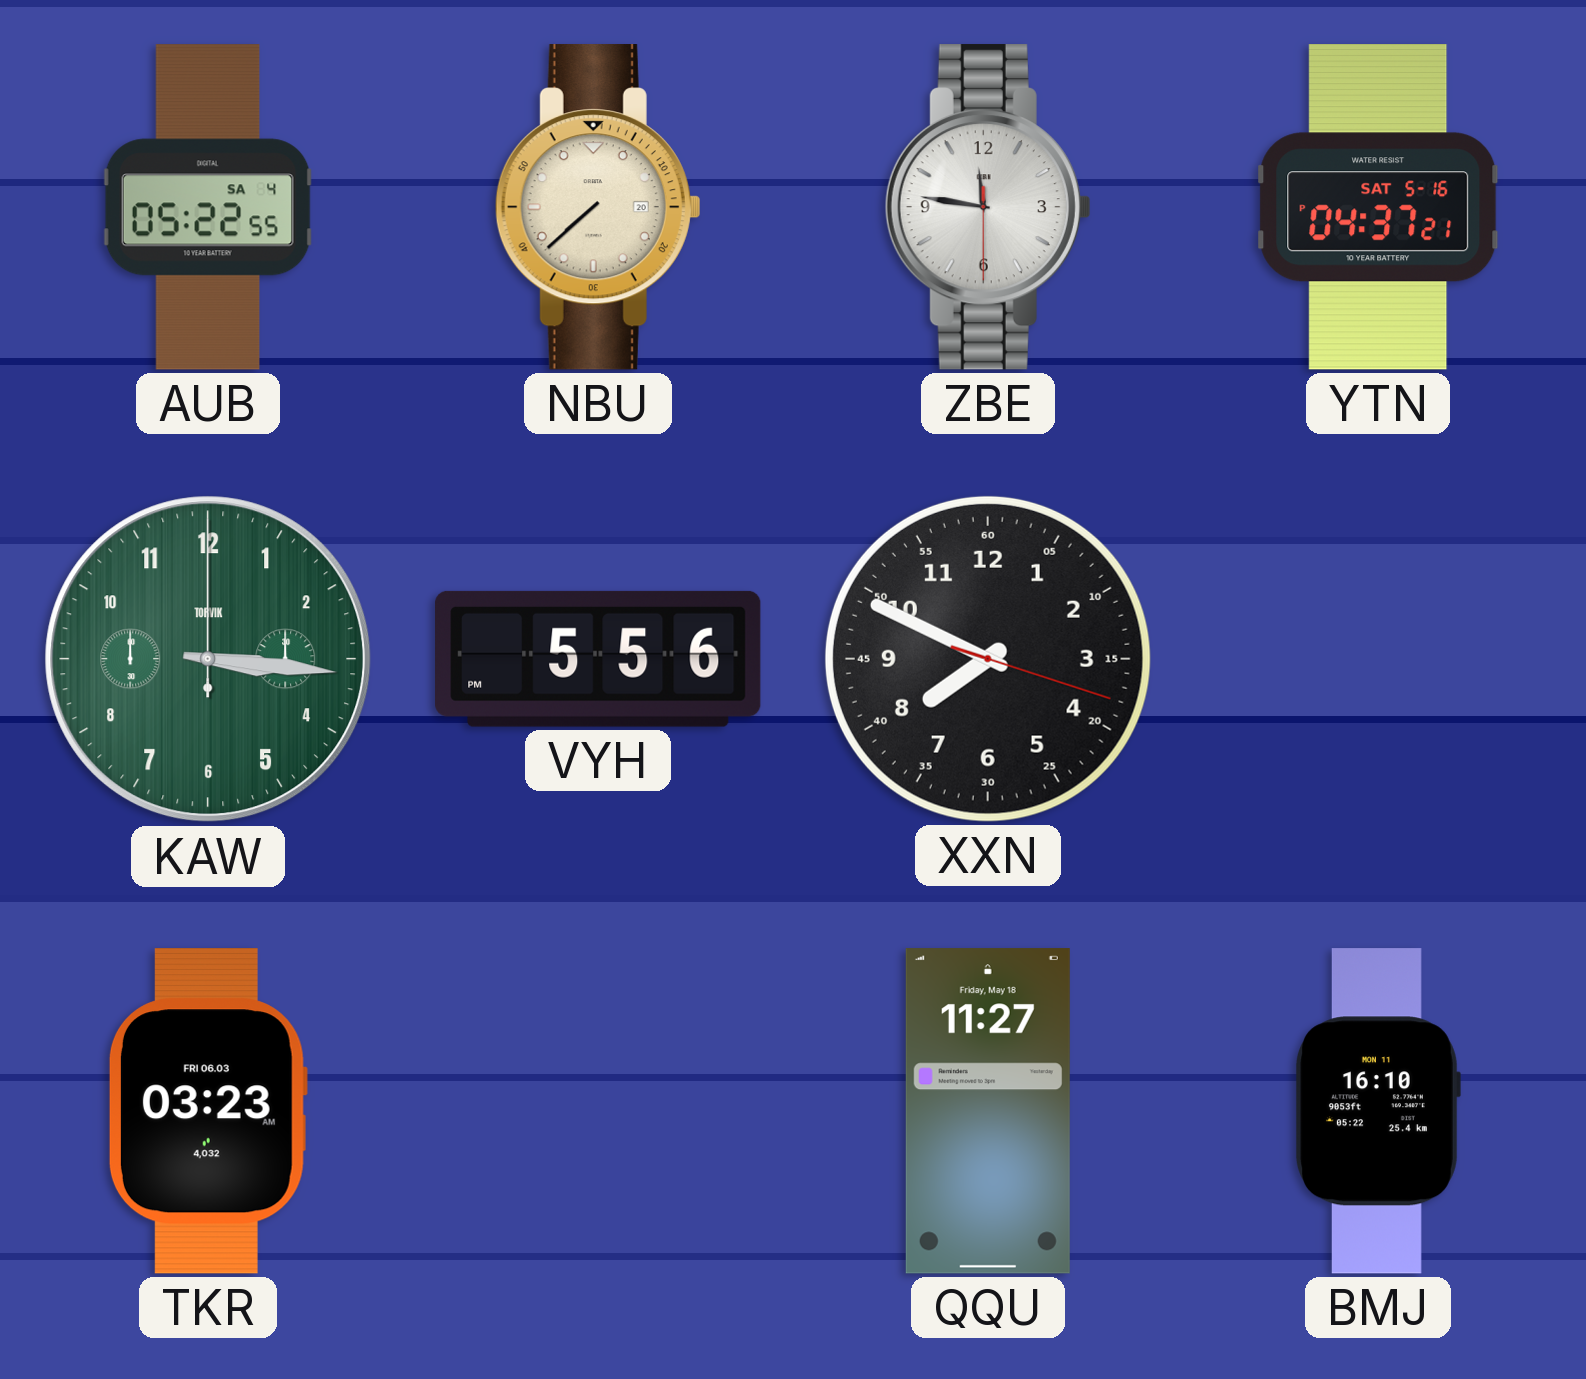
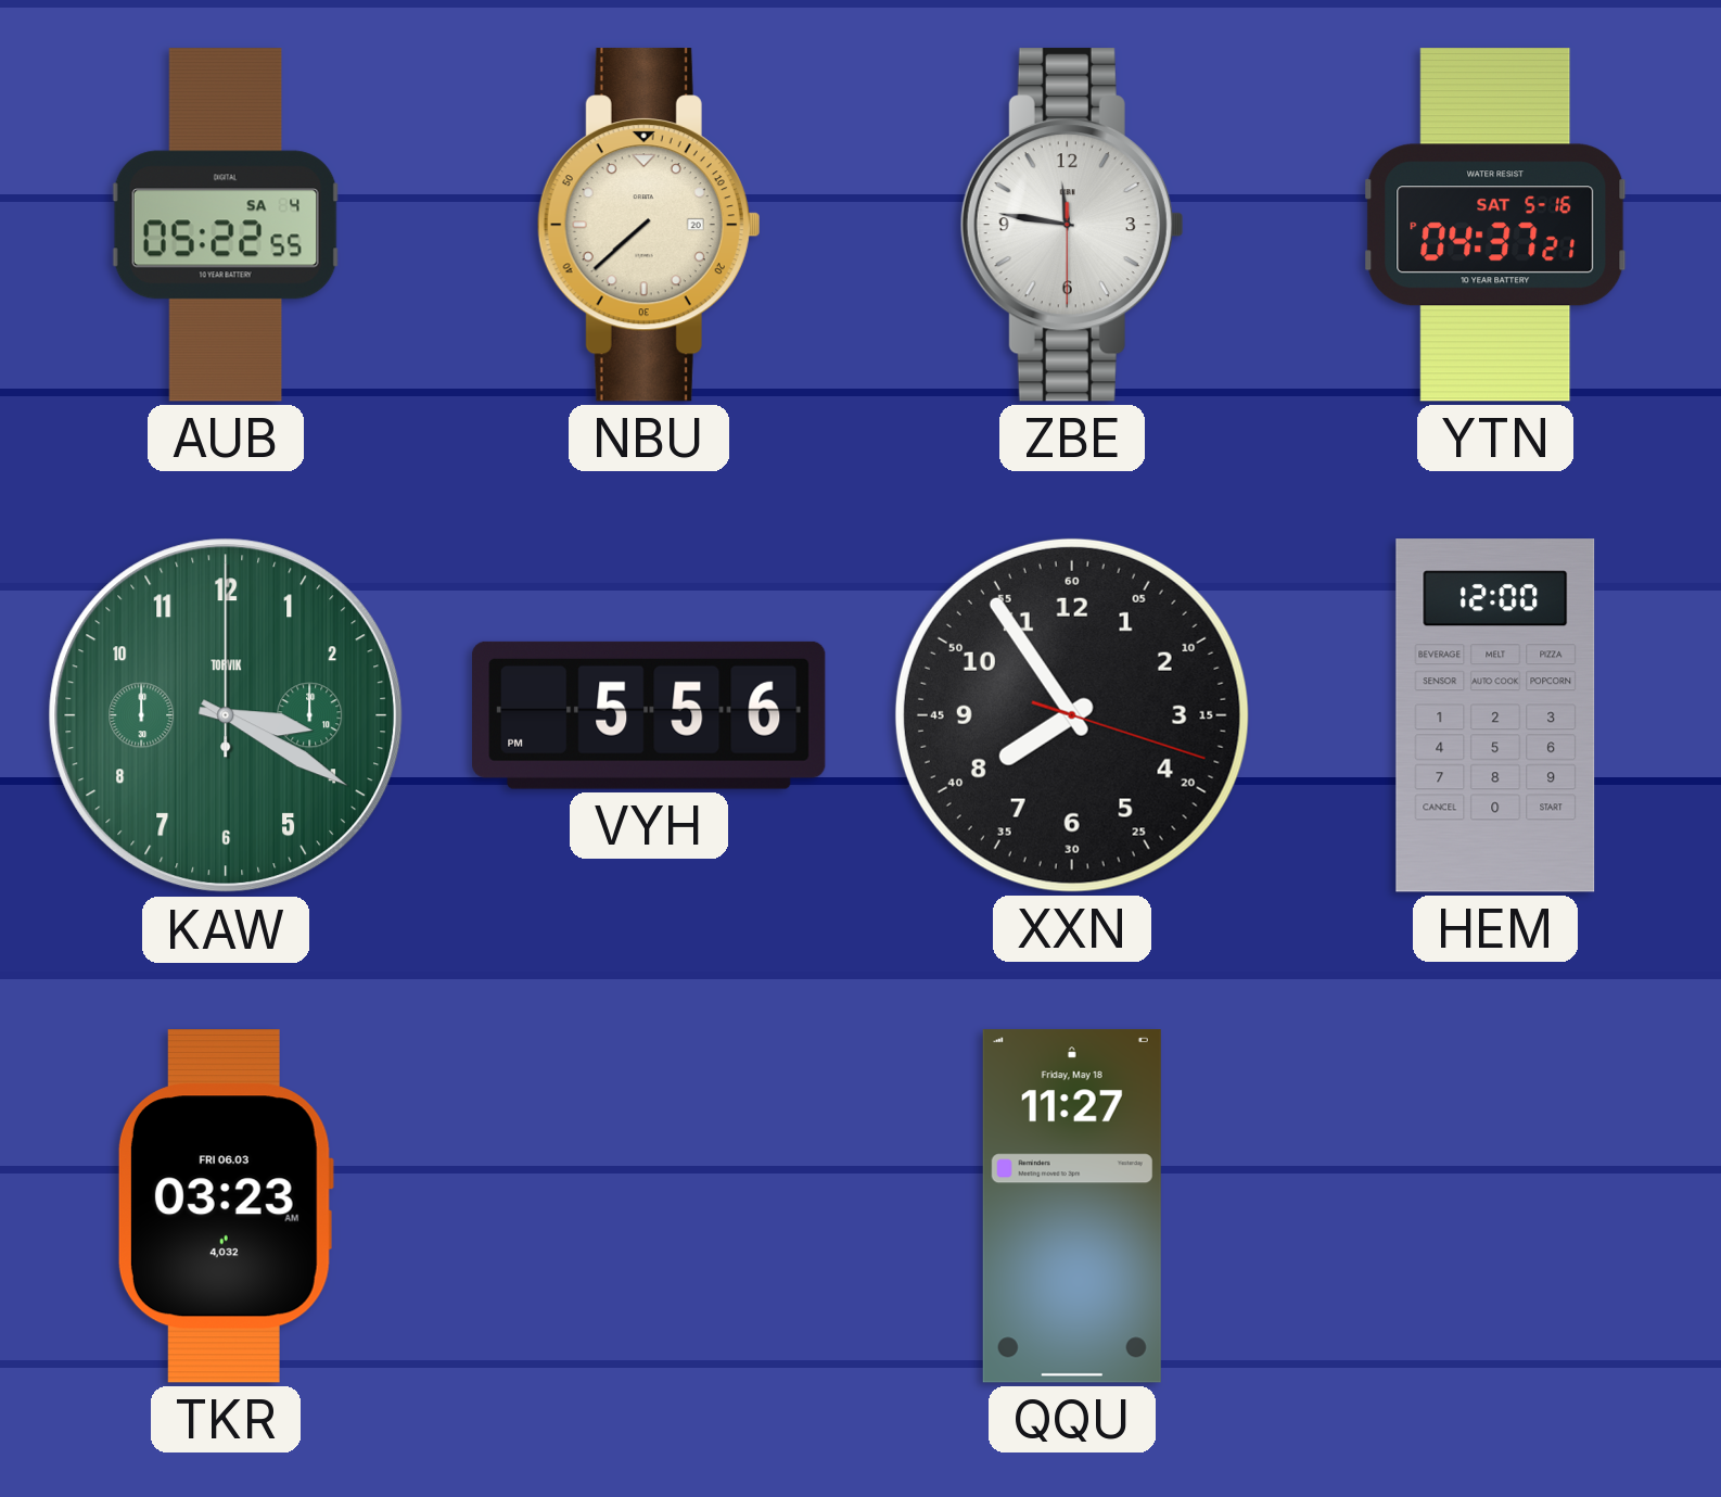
KAW: 3:16 -> 3:20 (226, 715)
XXN: 7:49 -> 7:54 (1072, 715)
HEM: none -> 12:00 (1495, 715)
BMJ: 16:10 -> none (1378, 1111)
